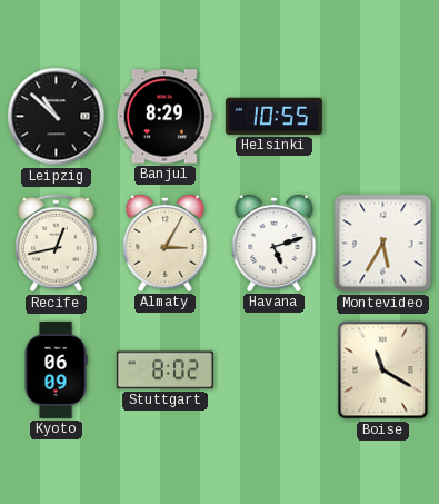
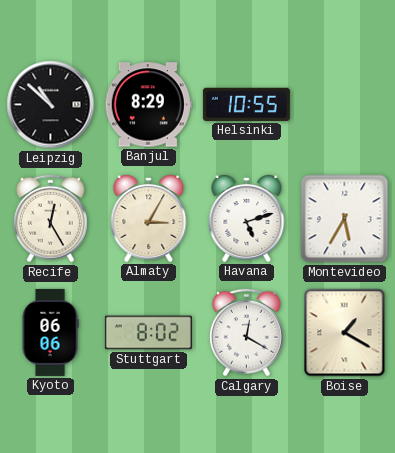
Recife: 12:43 -> 12:25 (50, 219)
Kyoto: 06:09 -> 06:06 (50, 332)
Calgary: none -> 12:20 (246, 333)
Boise: 11:20 -> 1:20 (345, 333)
